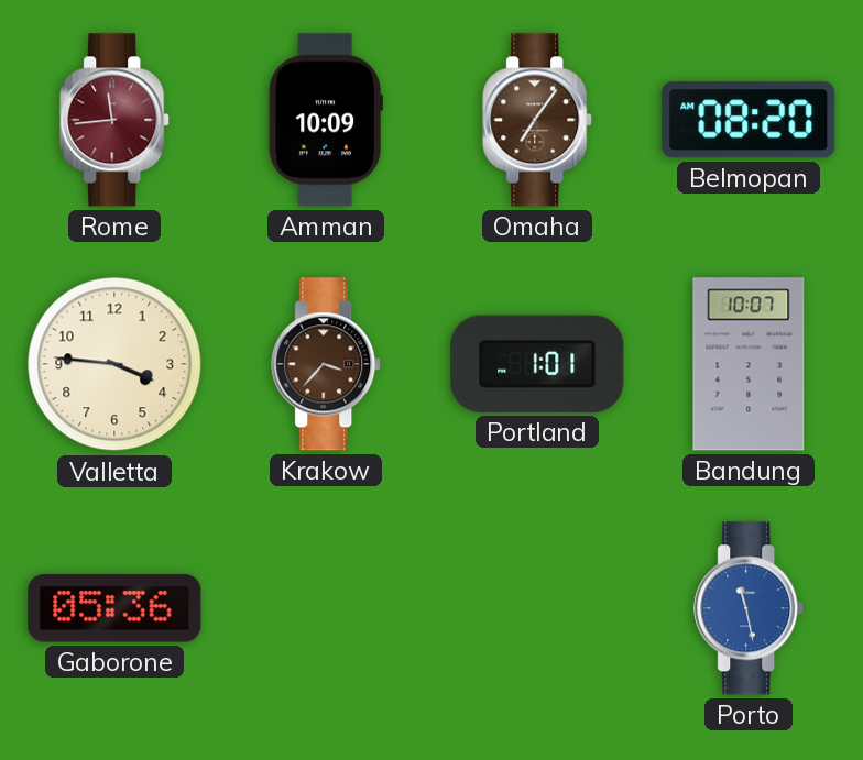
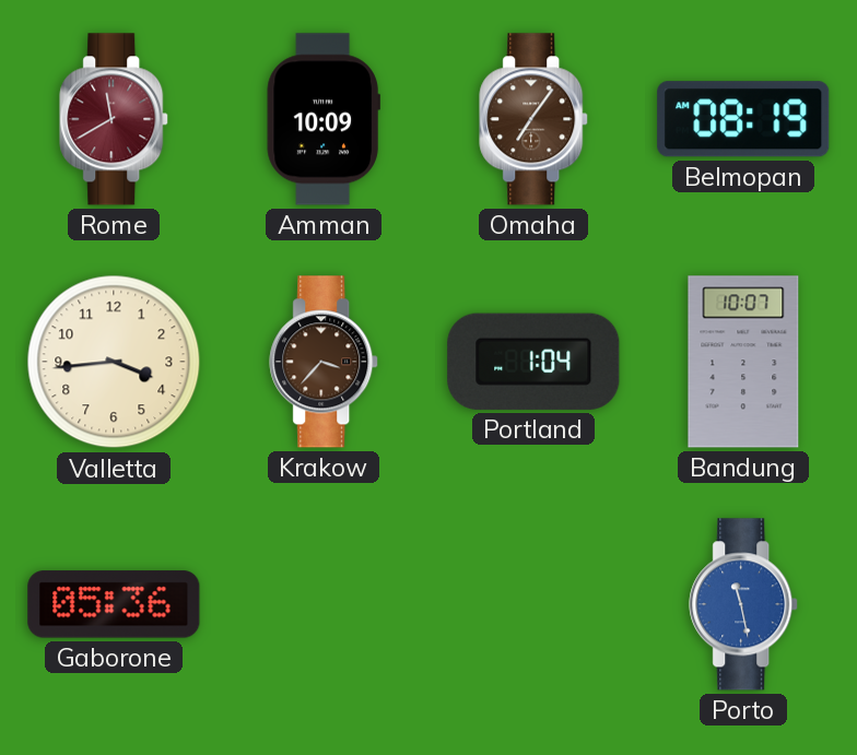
Rome: 11:44 -> 11:40 (115, 119)
Belmopan: 08:20 -> 08:19 (743, 119)
Valletta: 3:46 -> 3:44 (114, 362)
Portland: 1:01 -> 1:04 (533, 362)
